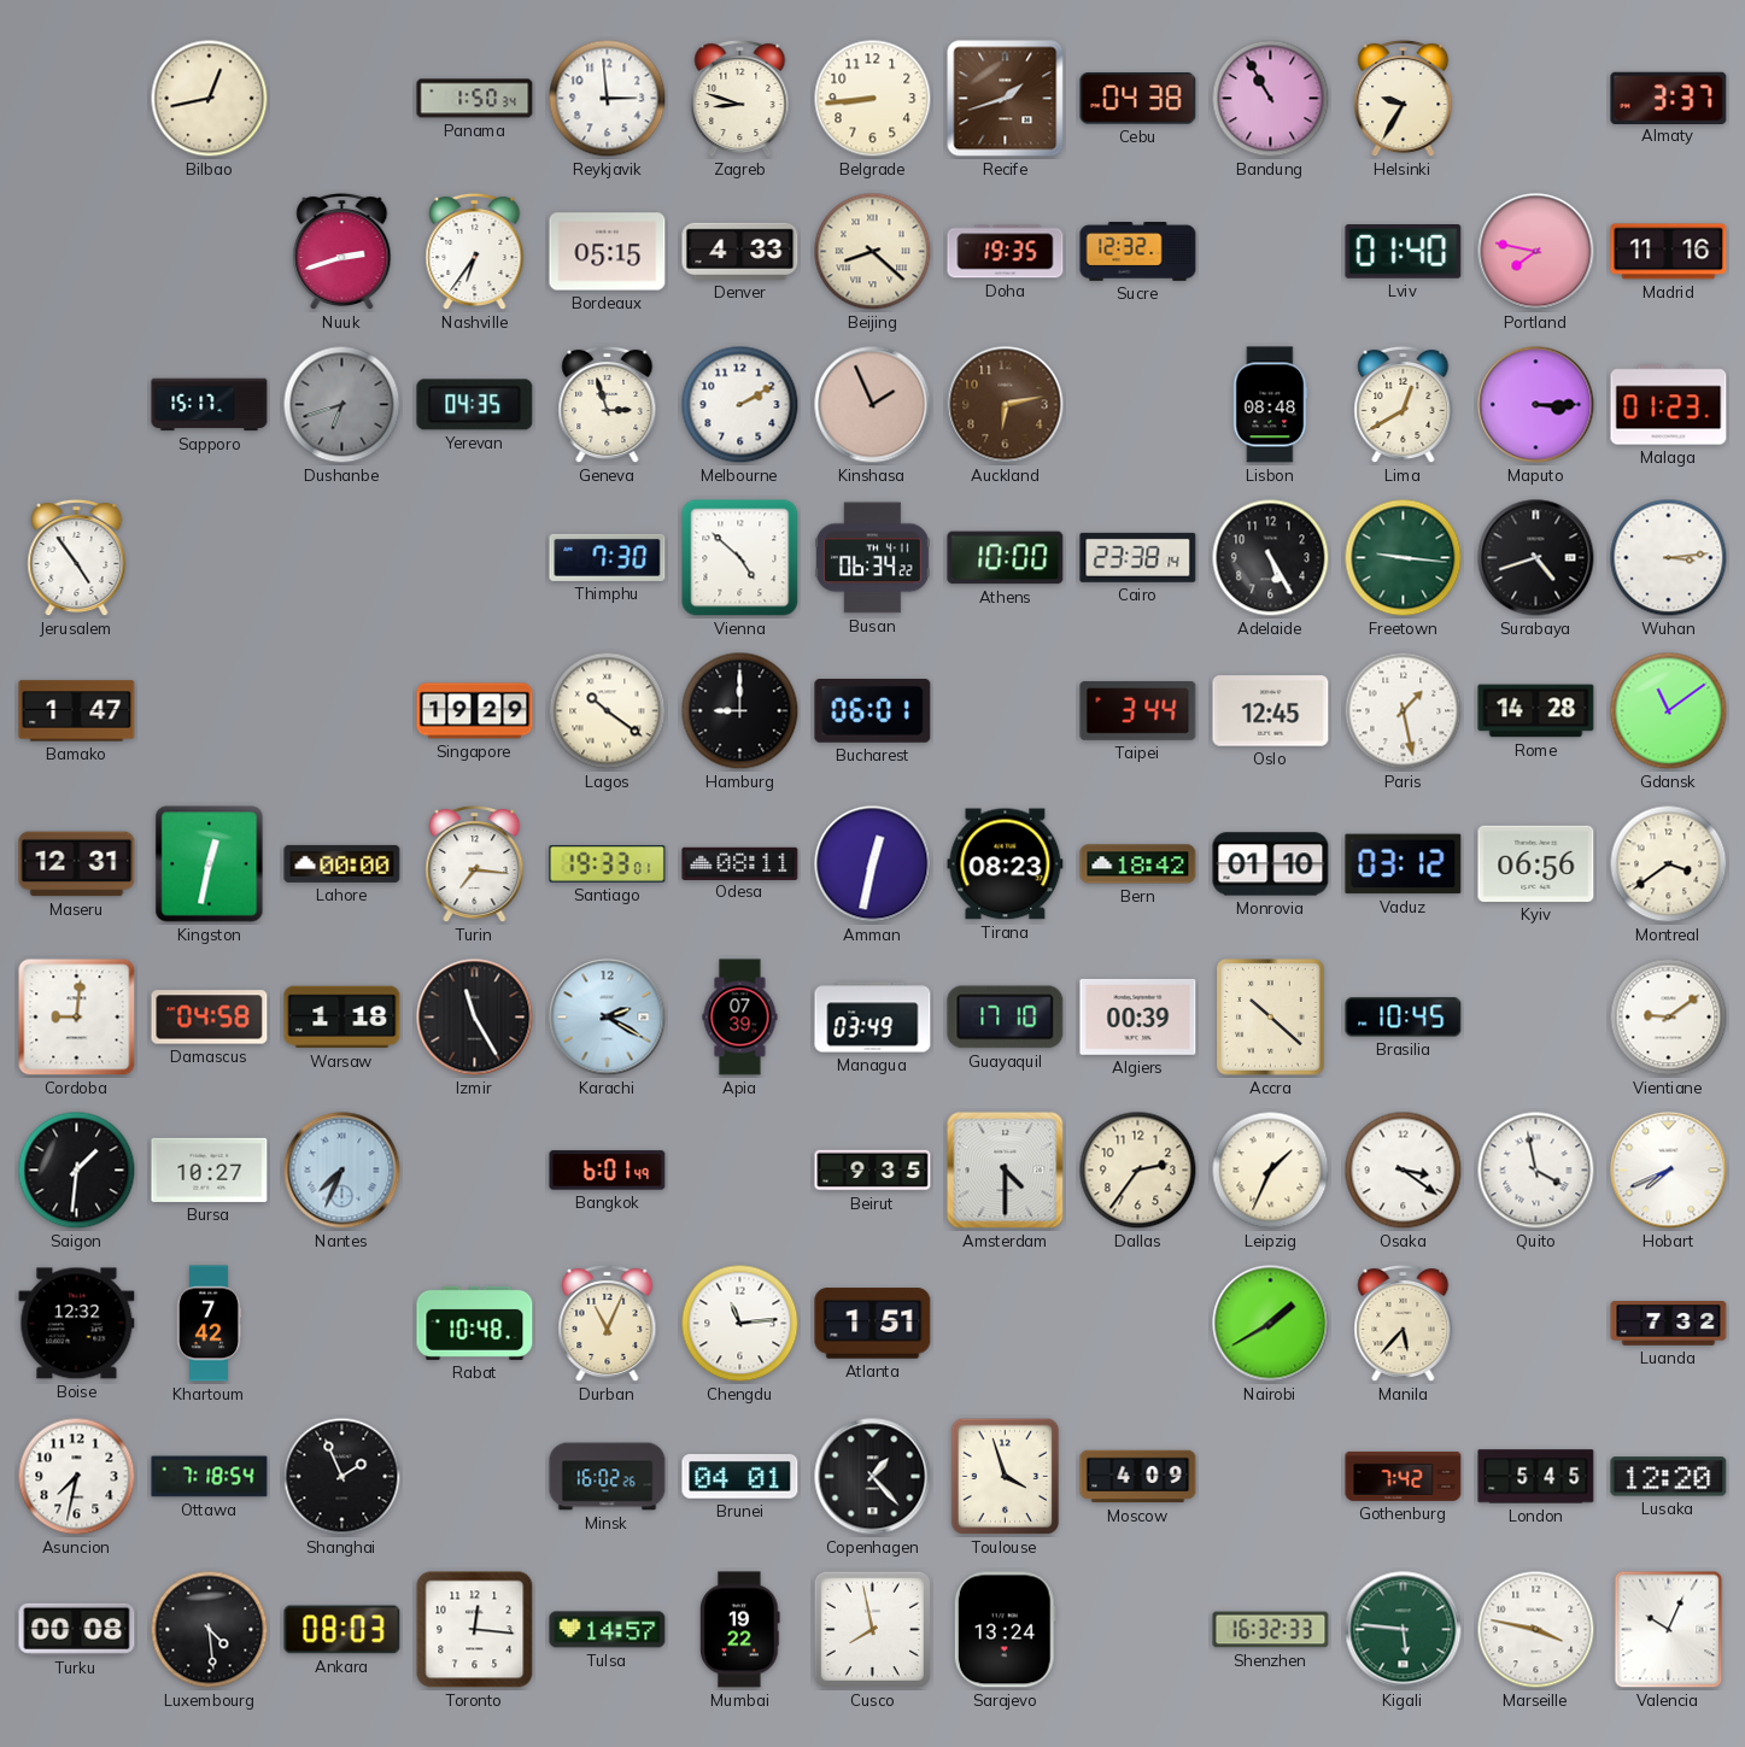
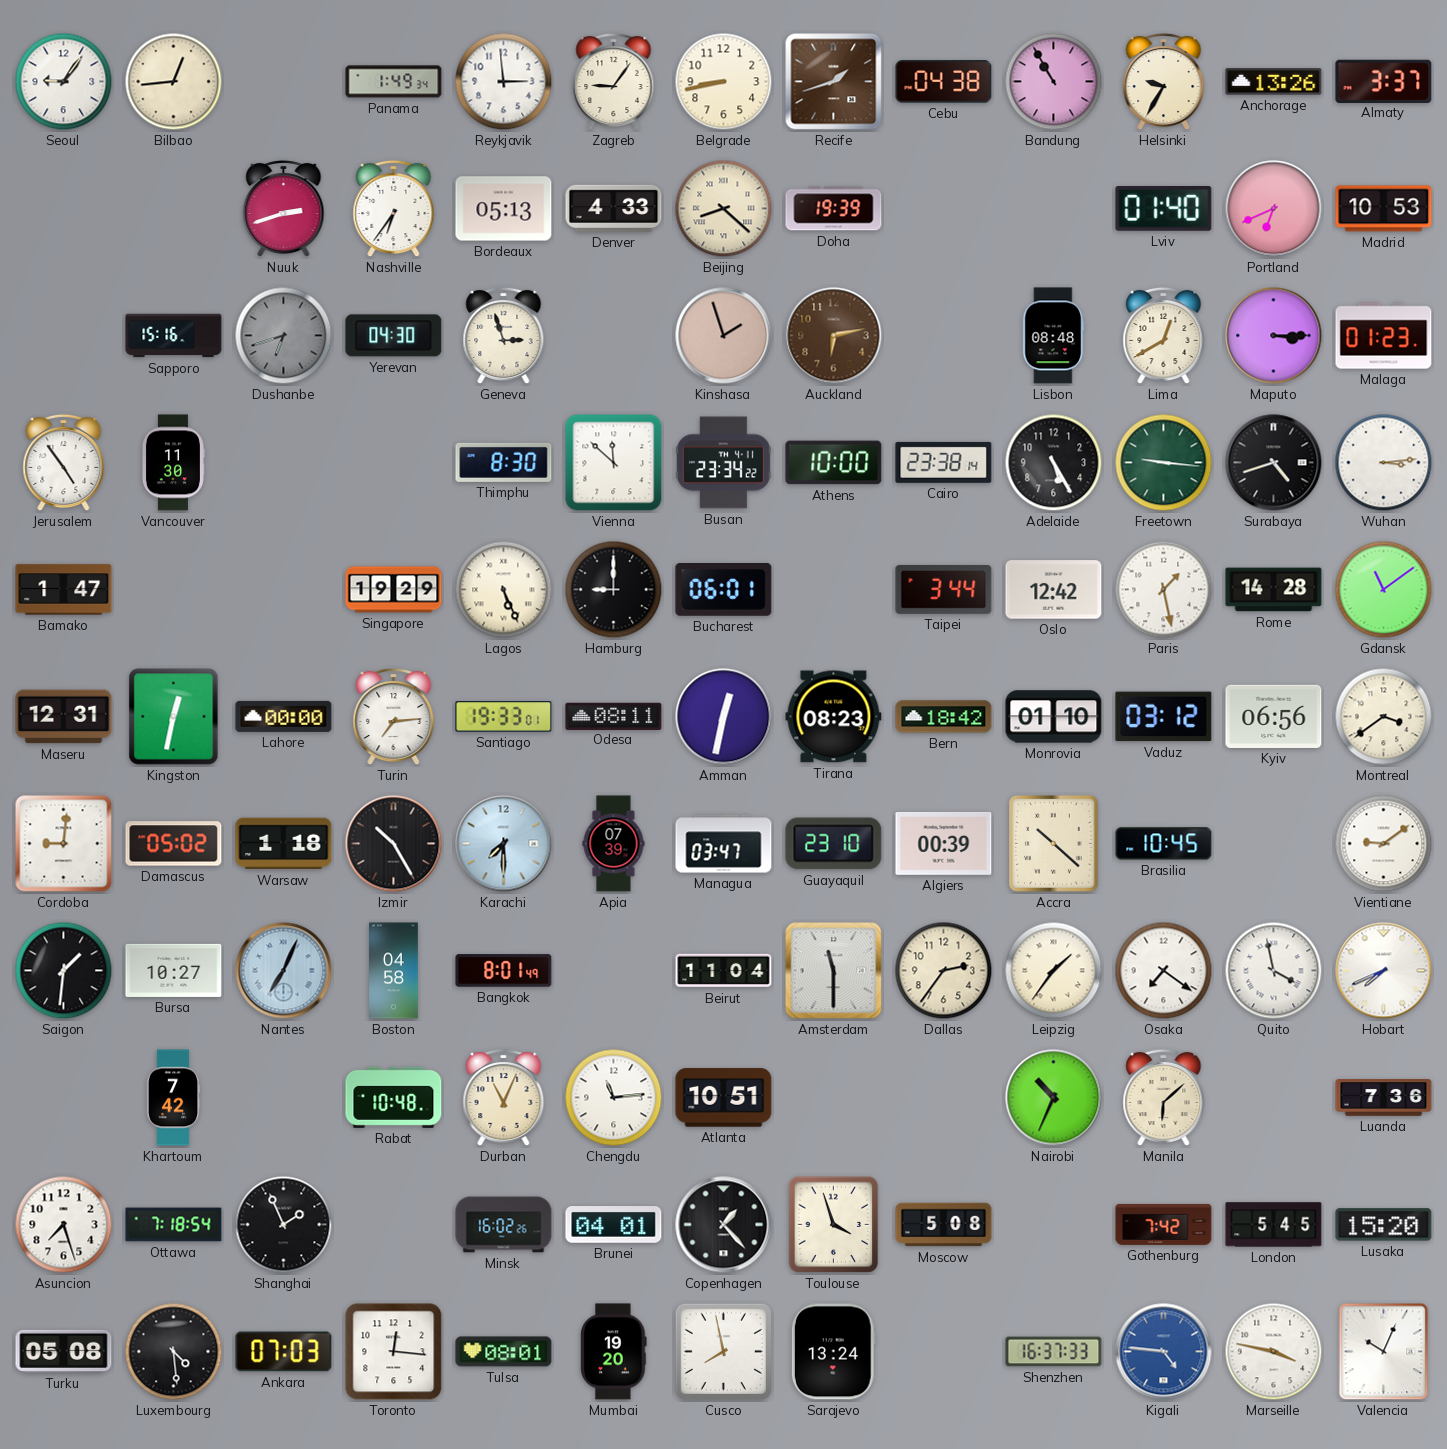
Seoul: none -> 9:06 (64, 82)
Bilbao: 12:43 -> 12:44 (174, 82)
Panama: 1:50 -> 1:49 (394, 82)
Zagreb: 8:48 -> 9:06 (614, 82)
Belgrade: 8:44 -> 8:43 (724, 82)
Anchorage: none -> 13:26 (1274, 82)
Bordeaux: 05:15 -> 05:13 (504, 209)
Doha: 19:35 -> 19:39 (834, 209)
Sucre: 12:32 -> none (1138, 252)
Portland: 7:47 -> 6:41 (1274, 209)
Madrid: 11:16 -> 10:53 (1384, 209)
Sapporo: 15:17 -> 15:16 (174, 336)
Yerevan: 04:35 -> 04:30 (394, 336)
Melbourne: 2:10 -> none (740, 405)
Kinshasa: 1:56 -> 1:57 (724, 336)
Vancouver: none -> 11:30 (173, 463)
Thimphu: 7:30 -> 8:30 (504, 462)
Vienna: 4:52 -> 11:52 (614, 463)
Busan: 06:34 -> 23:34 (723, 463)
Lagos: 10:21 -> 5:26 (504, 590)
Oslo: 12:45 -> 12:42 (1054, 590)
Turin: 7:16 -> 7:14 (394, 717)
Damascus: 04:58 -> 05:02 (174, 844)
Izmir: 11:25 -> 10:25 (394, 844)
Karachi: 2:20 -> 7:30 (504, 844)
Managua: 03:49 -> 03:47 (724, 844)
Guayaquil: 17:10 -> 23:10 (834, 844)
Nantes: 7:34 -> 7:04 (284, 971)
Boston: none -> 04:58 (394, 971)
Bangkok: 6:01 -> 8:01 (504, 971)
Beirut: 9:35 -> 11:04 (724, 971)
Amsterdam: 4:30 -> 11:30 (834, 971)
Leipzig: 1:34 -> 1:36 (1054, 971)
Osaka: 3:21 -> 7:21 (1164, 971)
Boise: 12:32 -> none (77, 1324)
Atlanta: 1:51 -> 10:51 (724, 1098)
Nairobi: 1:40 -> 10:34 (1054, 1098)
Manila: 5:37 -> 6:08 (1164, 1098)
Luanda: 7:32 -> 7:36 (1384, 1098)
Asuncion: 7:32 -> 7:27 (64, 1225)
Moscow: 4:09 -> 5:08 (944, 1225)
Lusaka: 12:20 -> 15:20 (1384, 1225)
Turku: 00:08 -> 05:08 (64, 1351)
Ankara: 08:03 -> 07:03 (284, 1352)
Tulsa: 14:57 -> 08:01 (504, 1352)
Mumbai: 19:22 -> 19:20 (614, 1352)
Shenzhen: 16:32 -> 16:37 (1054, 1352)
Kigali: 5:46 -> 4:46 (1164, 1352)
Kigali dial: green -> blue (1164, 1352)
